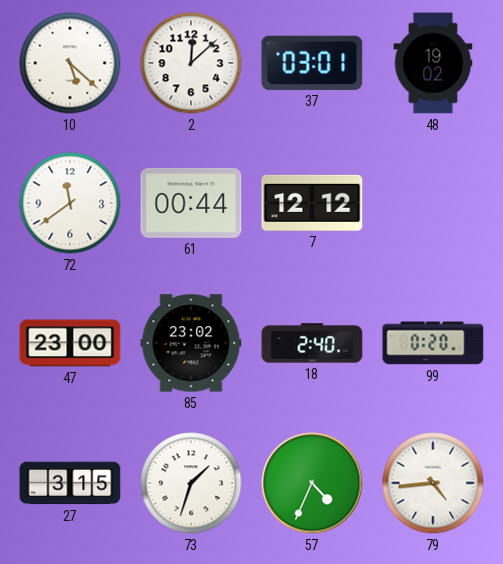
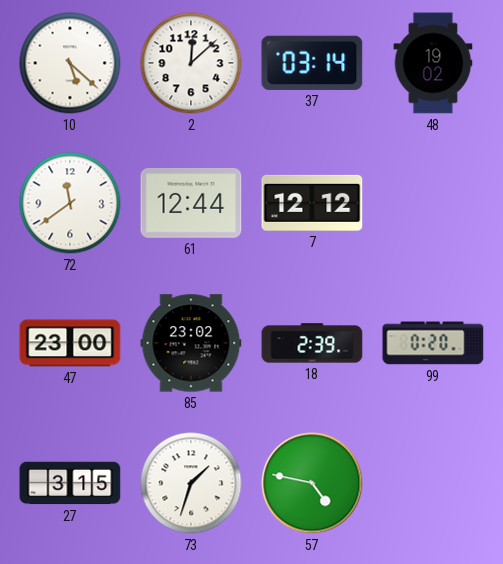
37: 03:01 -> 03:14 (312, 63)
61: 00:44 -> 12:44 (191, 203)
18: 2:40 -> 2:39 (312, 343)
57: 4:34 -> 4:47 (312, 483)
79: 4:44 -> none (433, 483)
